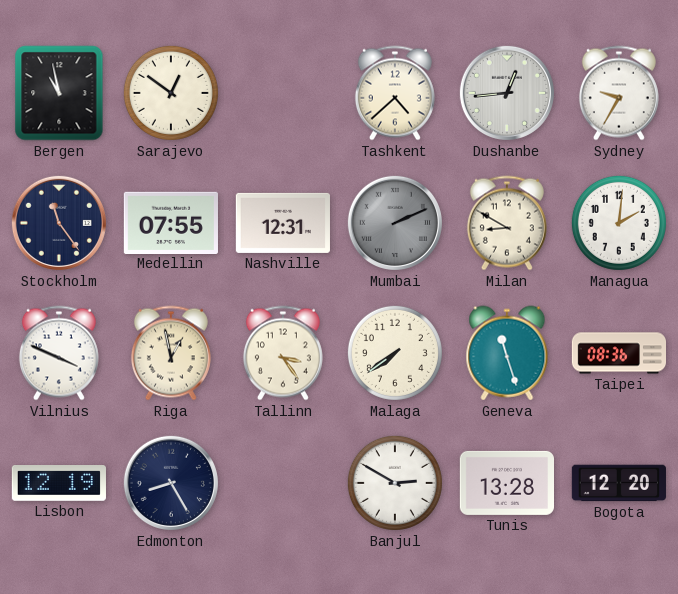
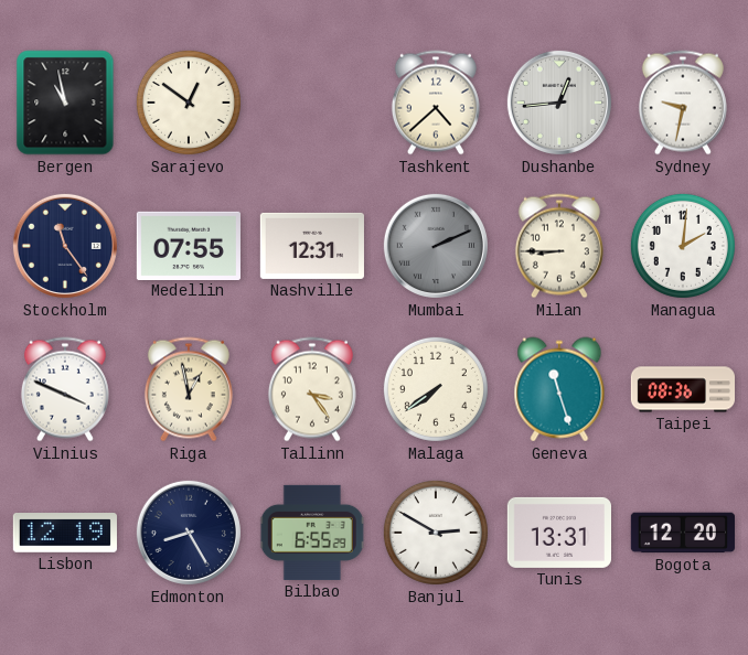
Sydney: 9:35 -> 9:32 (683, 103)
Milan: 8:50 -> 8:45 (559, 246)
Bilbao: none -> 6:55 (312, 533)
Tunis: 13:28 -> 13:31 (558, 533)
